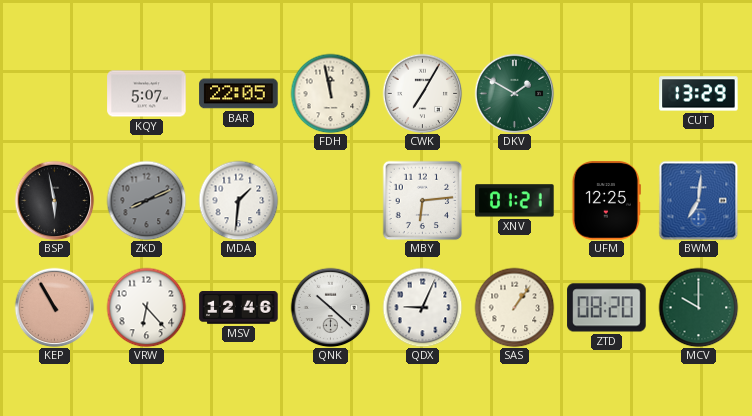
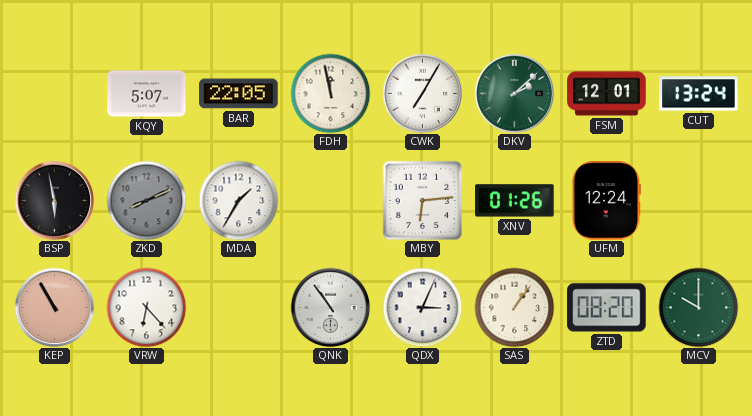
DKV: 1:50 -> 2:08 (514, 93)
FSM: none -> 12:01 (607, 94)
CUT: 13:29 -> 13:24 (699, 94)
MDA: 1:31 -> 1:35 (238, 200)
XNV: 01:21 -> 01:26 (515, 201)
UFM: 12:25 -> 12:24 (606, 201)
BWM: 7:01 -> none (698, 200)
MSV: 12:46 -> none (239, 308)
QNK: 10:22 -> 10:54 (330, 307)
QDX: 9:04 -> 3:04 (422, 307)
